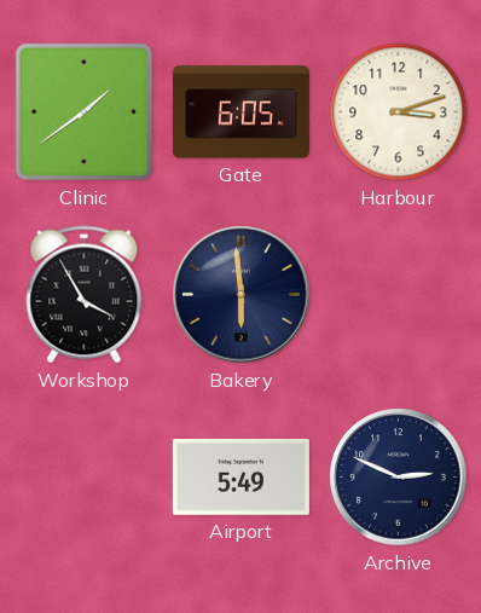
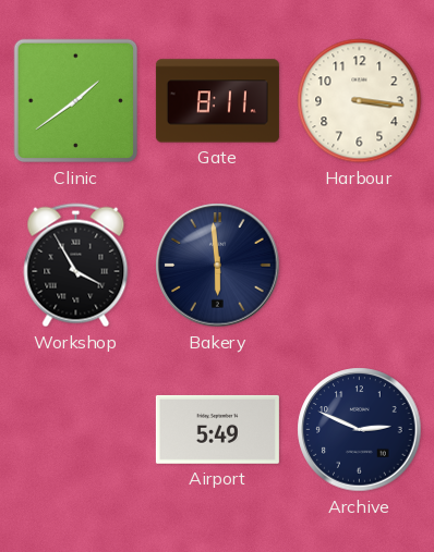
Gate: 6:05 -> 8:11 (217, 101)
Harbour: 3:12 -> 3:16 (360, 101)
